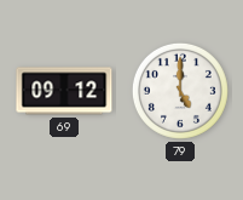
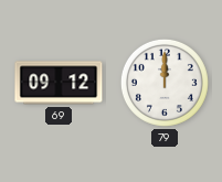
79: 5:00 -> 12:00 (165, 83)
